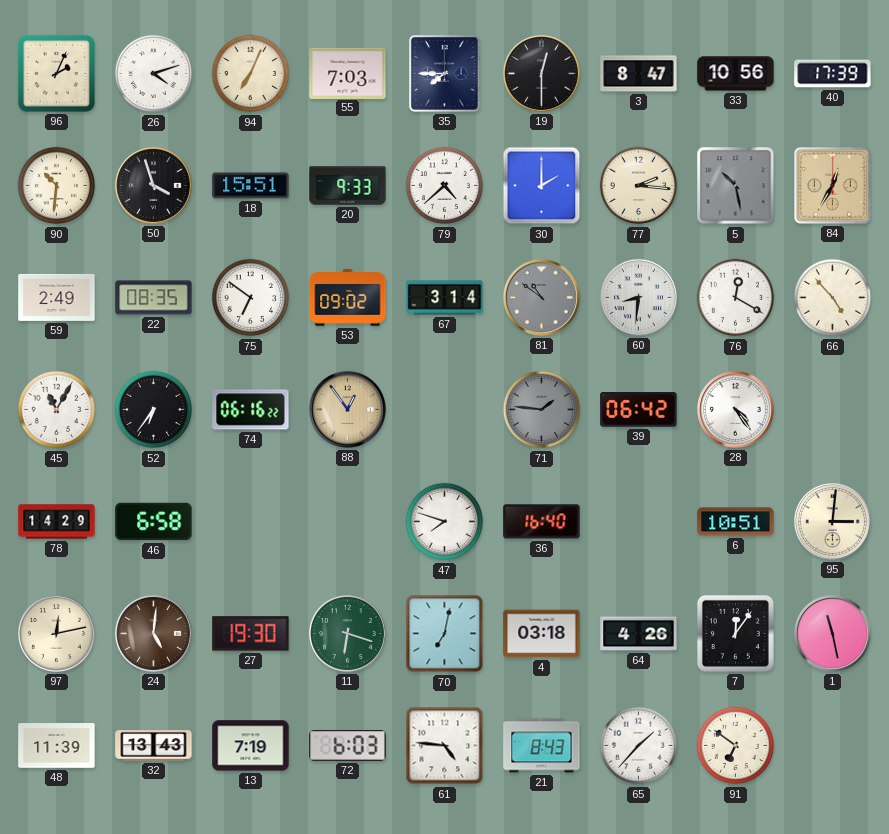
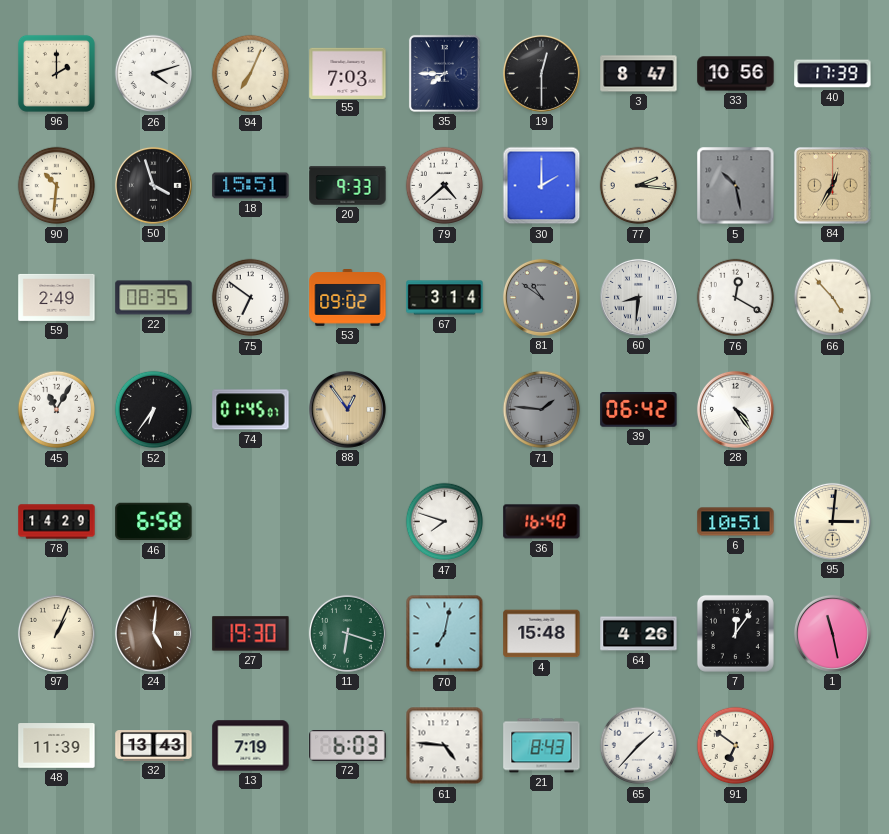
96: 2:04 -> 2:00 (56, 73)
74: 06:16 -> 01:45 (251, 410)
97: 12:13 -> 1:04 (56, 633)
4: 03:18 -> 15:48 (542, 634)
